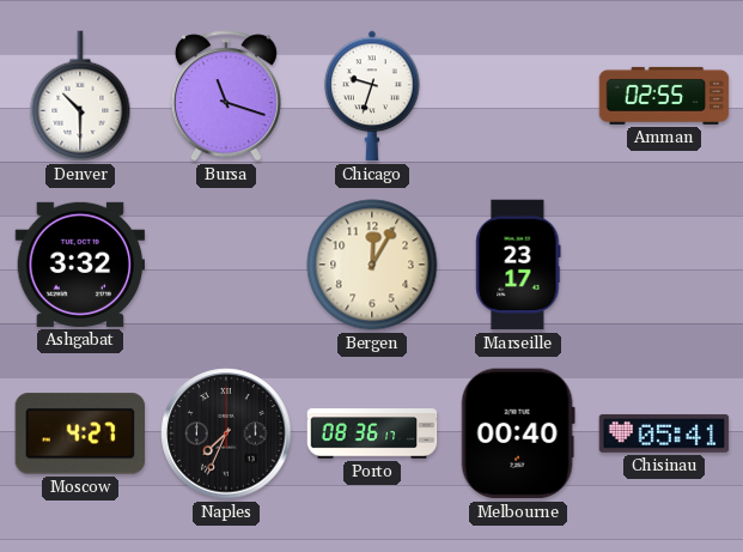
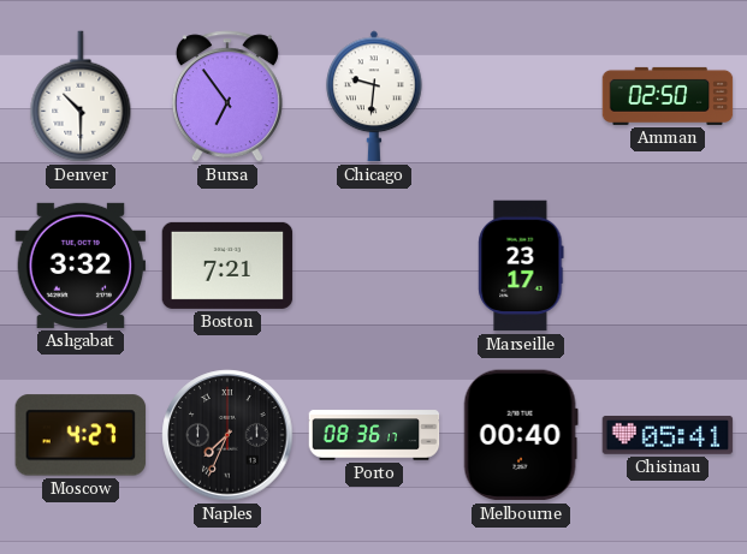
Bursa: 11:18 -> 6:54 (227, 96)
Chicago: 9:33 -> 9:31 (374, 96)
Amman: 02:55 -> 02:50 (668, 96)
Boston: none -> 7:21 (227, 266)
Bergen: 12:05 -> none (372, 265)
